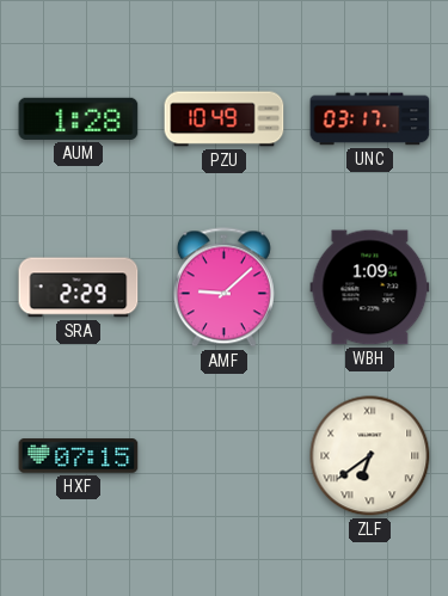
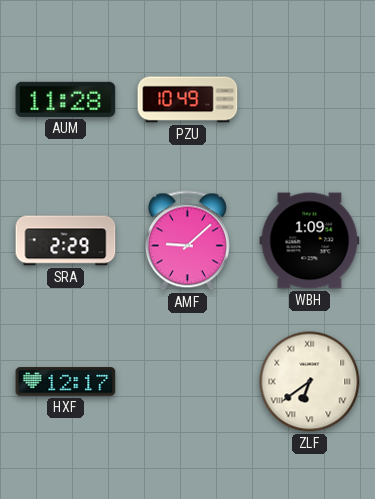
AUM: 1:28 -> 11:28 (66, 99)
UNC: 03:17 -> none (370, 119)
HXF: 07:15 -> 12:17 (66, 382)
